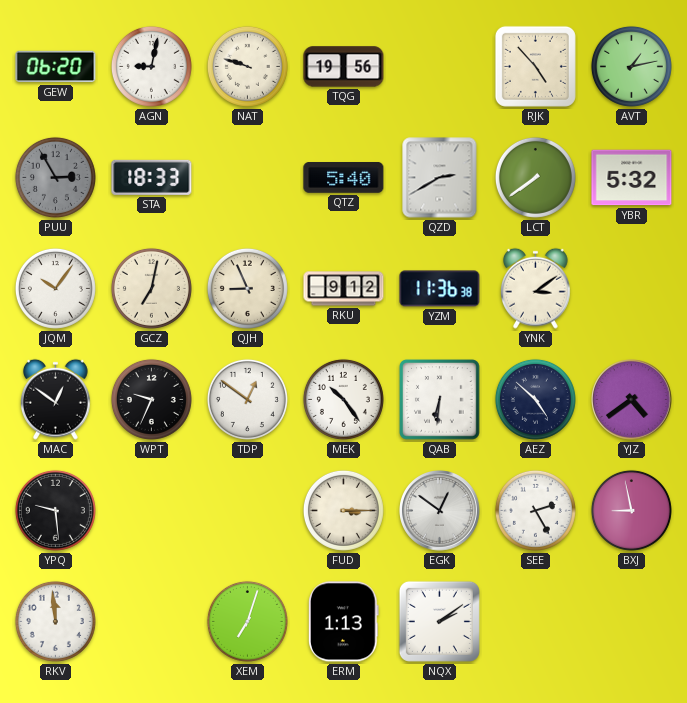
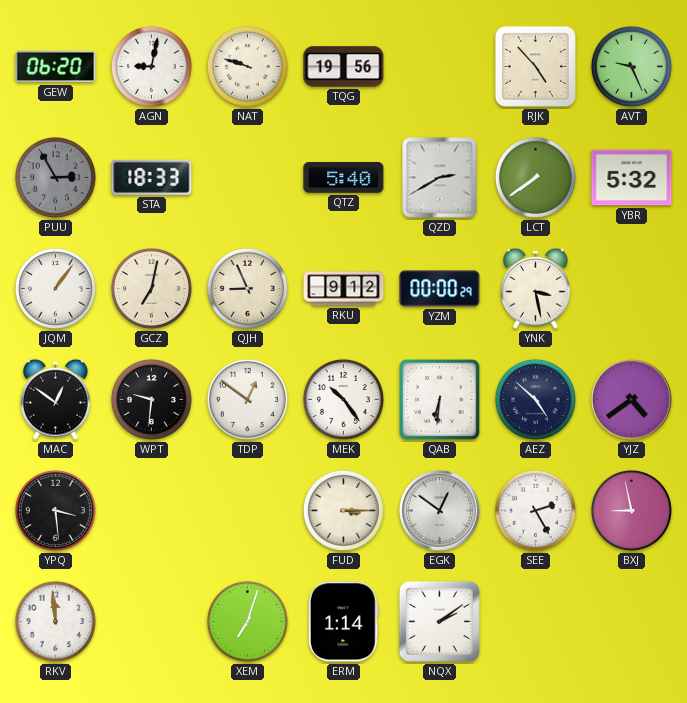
AVT: 1:13 -> 9:26 (631, 66)
JQM: 10:06 -> 1:06 (55, 288)
YZM: 11:36 -> 00:00 (440, 289)
YNK: 3:09 -> 3:28 (535, 288)
WPT: 9:34 -> 9:31 (151, 399)
YPQ: 9:29 -> 3:29 (55, 510)
ERM: 1:13 -> 1:14 (344, 622)
